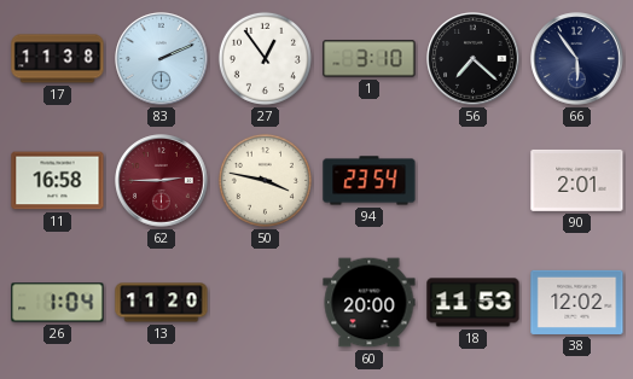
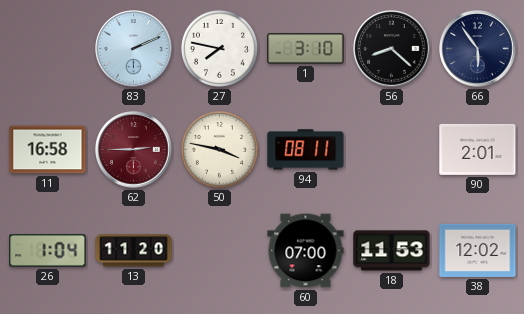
17: 11:38 -> none (58, 59)
27: 12:54 -> 7:47 (219, 48)
56: 7:22 -> 8:22 (392, 49)
94: 23:54 -> 08:11 (306, 150)
60: 20:00 -> 07:00 (306, 251)
